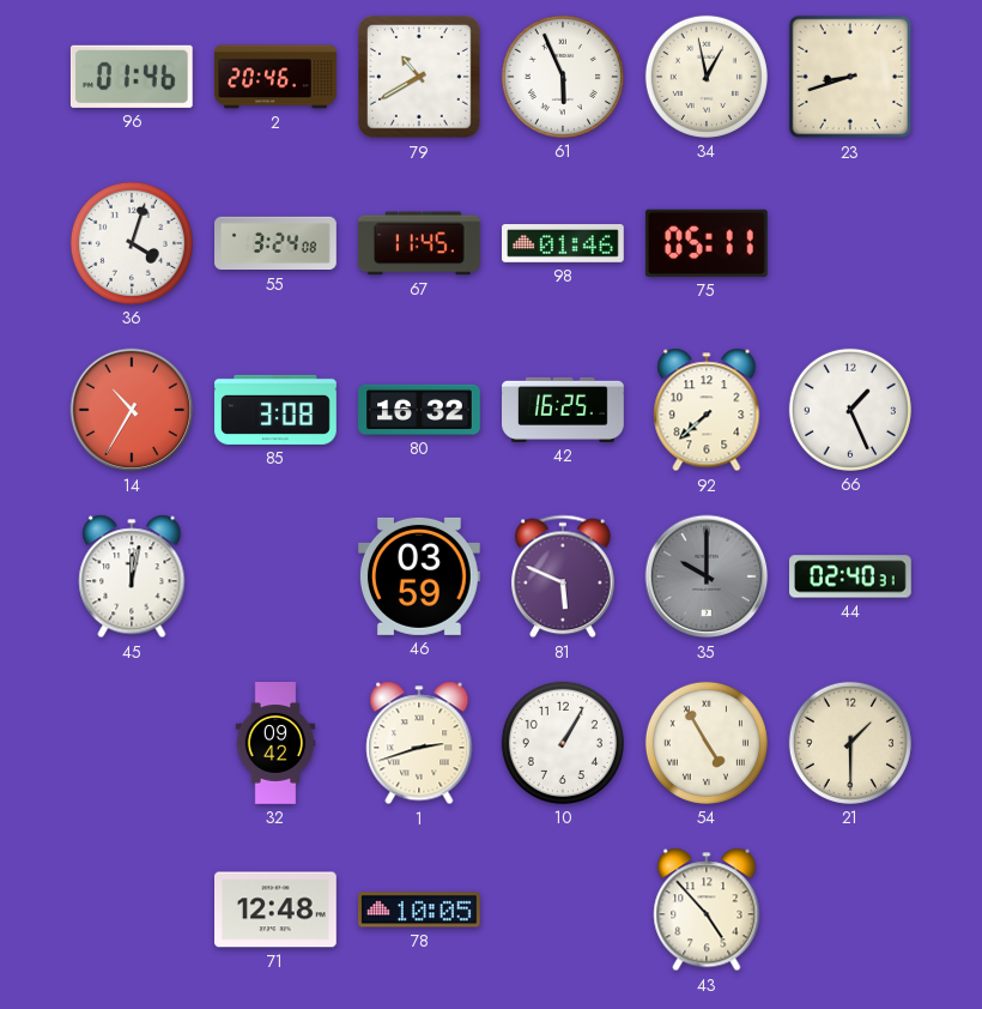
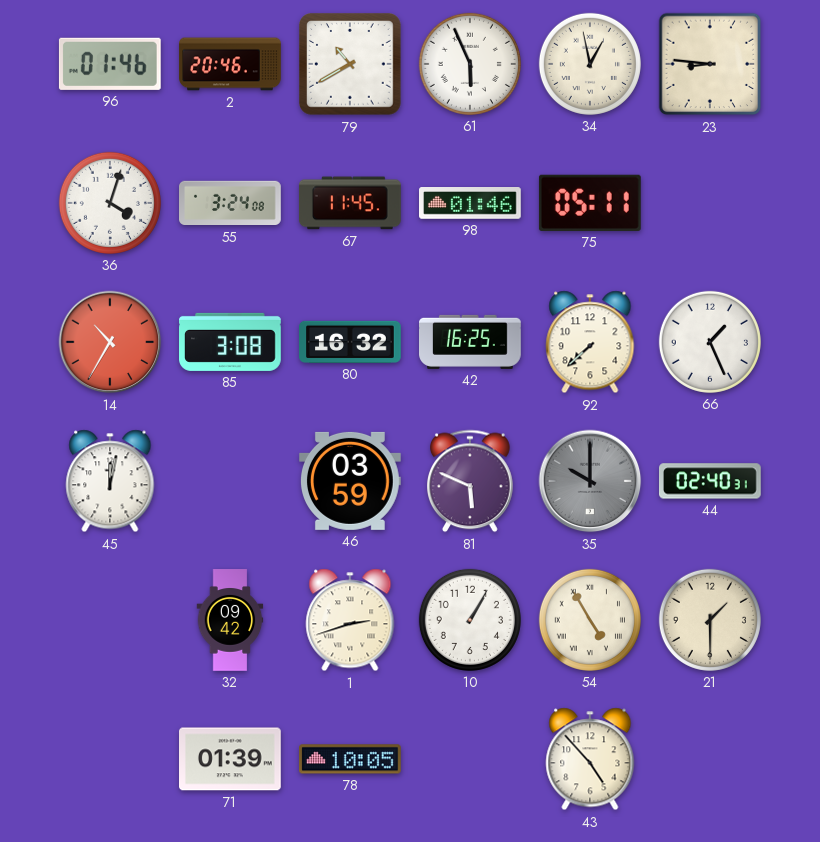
23: 8:42 -> 8:46 (710, 64)
71: 12:48 -> 01:39 (231, 759)
